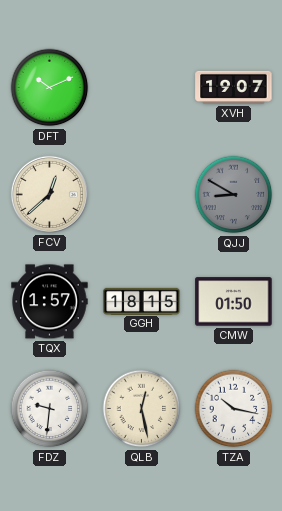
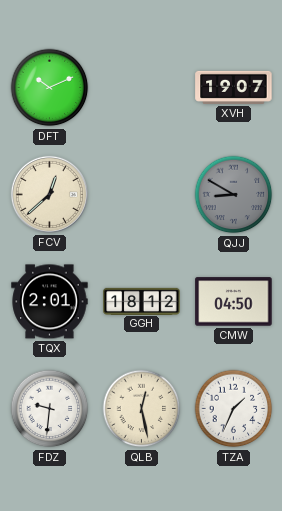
TQX: 1:57 -> 2:01 (50, 302)
GGH: 18:15 -> 18:12 (142, 301)
CMW: 01:50 -> 04:50 (234, 302)
TZA: 10:17 -> 1:34 (234, 409)
